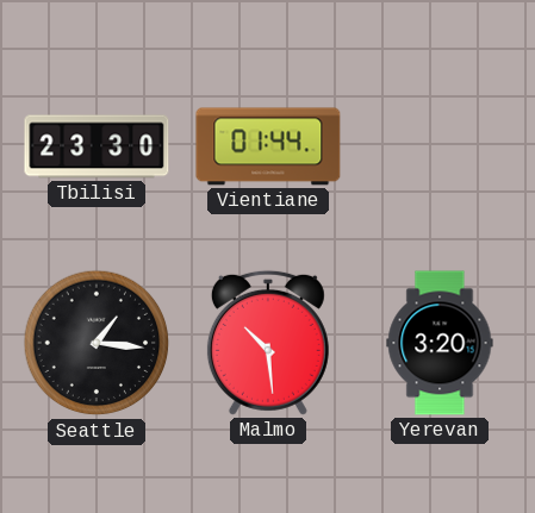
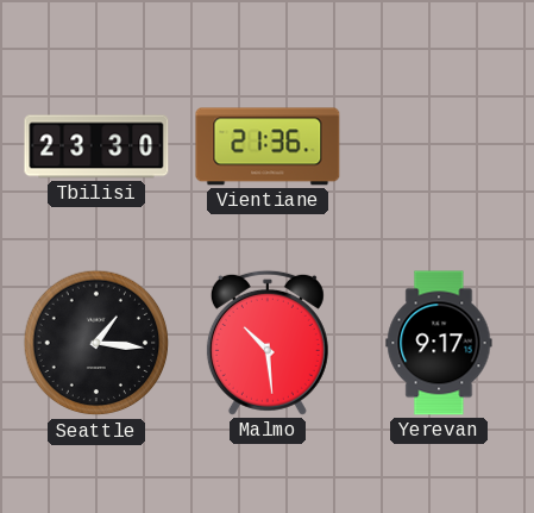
Vientiane: 01:44 -> 21:36 (268, 146)
Yerevan: 3:20 -> 9:17 (439, 343)
